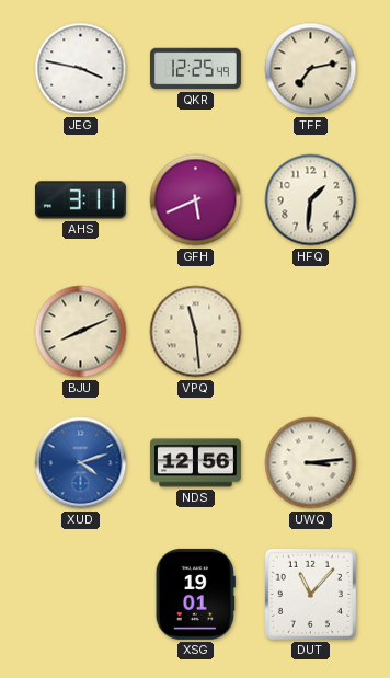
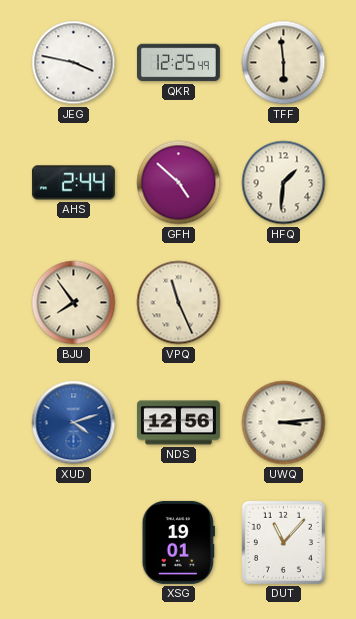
TFF: 7:13 -> 5:59 (284, 63)
AHS: 3:11 -> 2:44 (73, 183)
GFH: 5:41 -> 4:52 (179, 183)
BJU: 8:11 -> 7:54 (74, 303)
VPQ: 11:29 -> 11:26 (179, 303)
